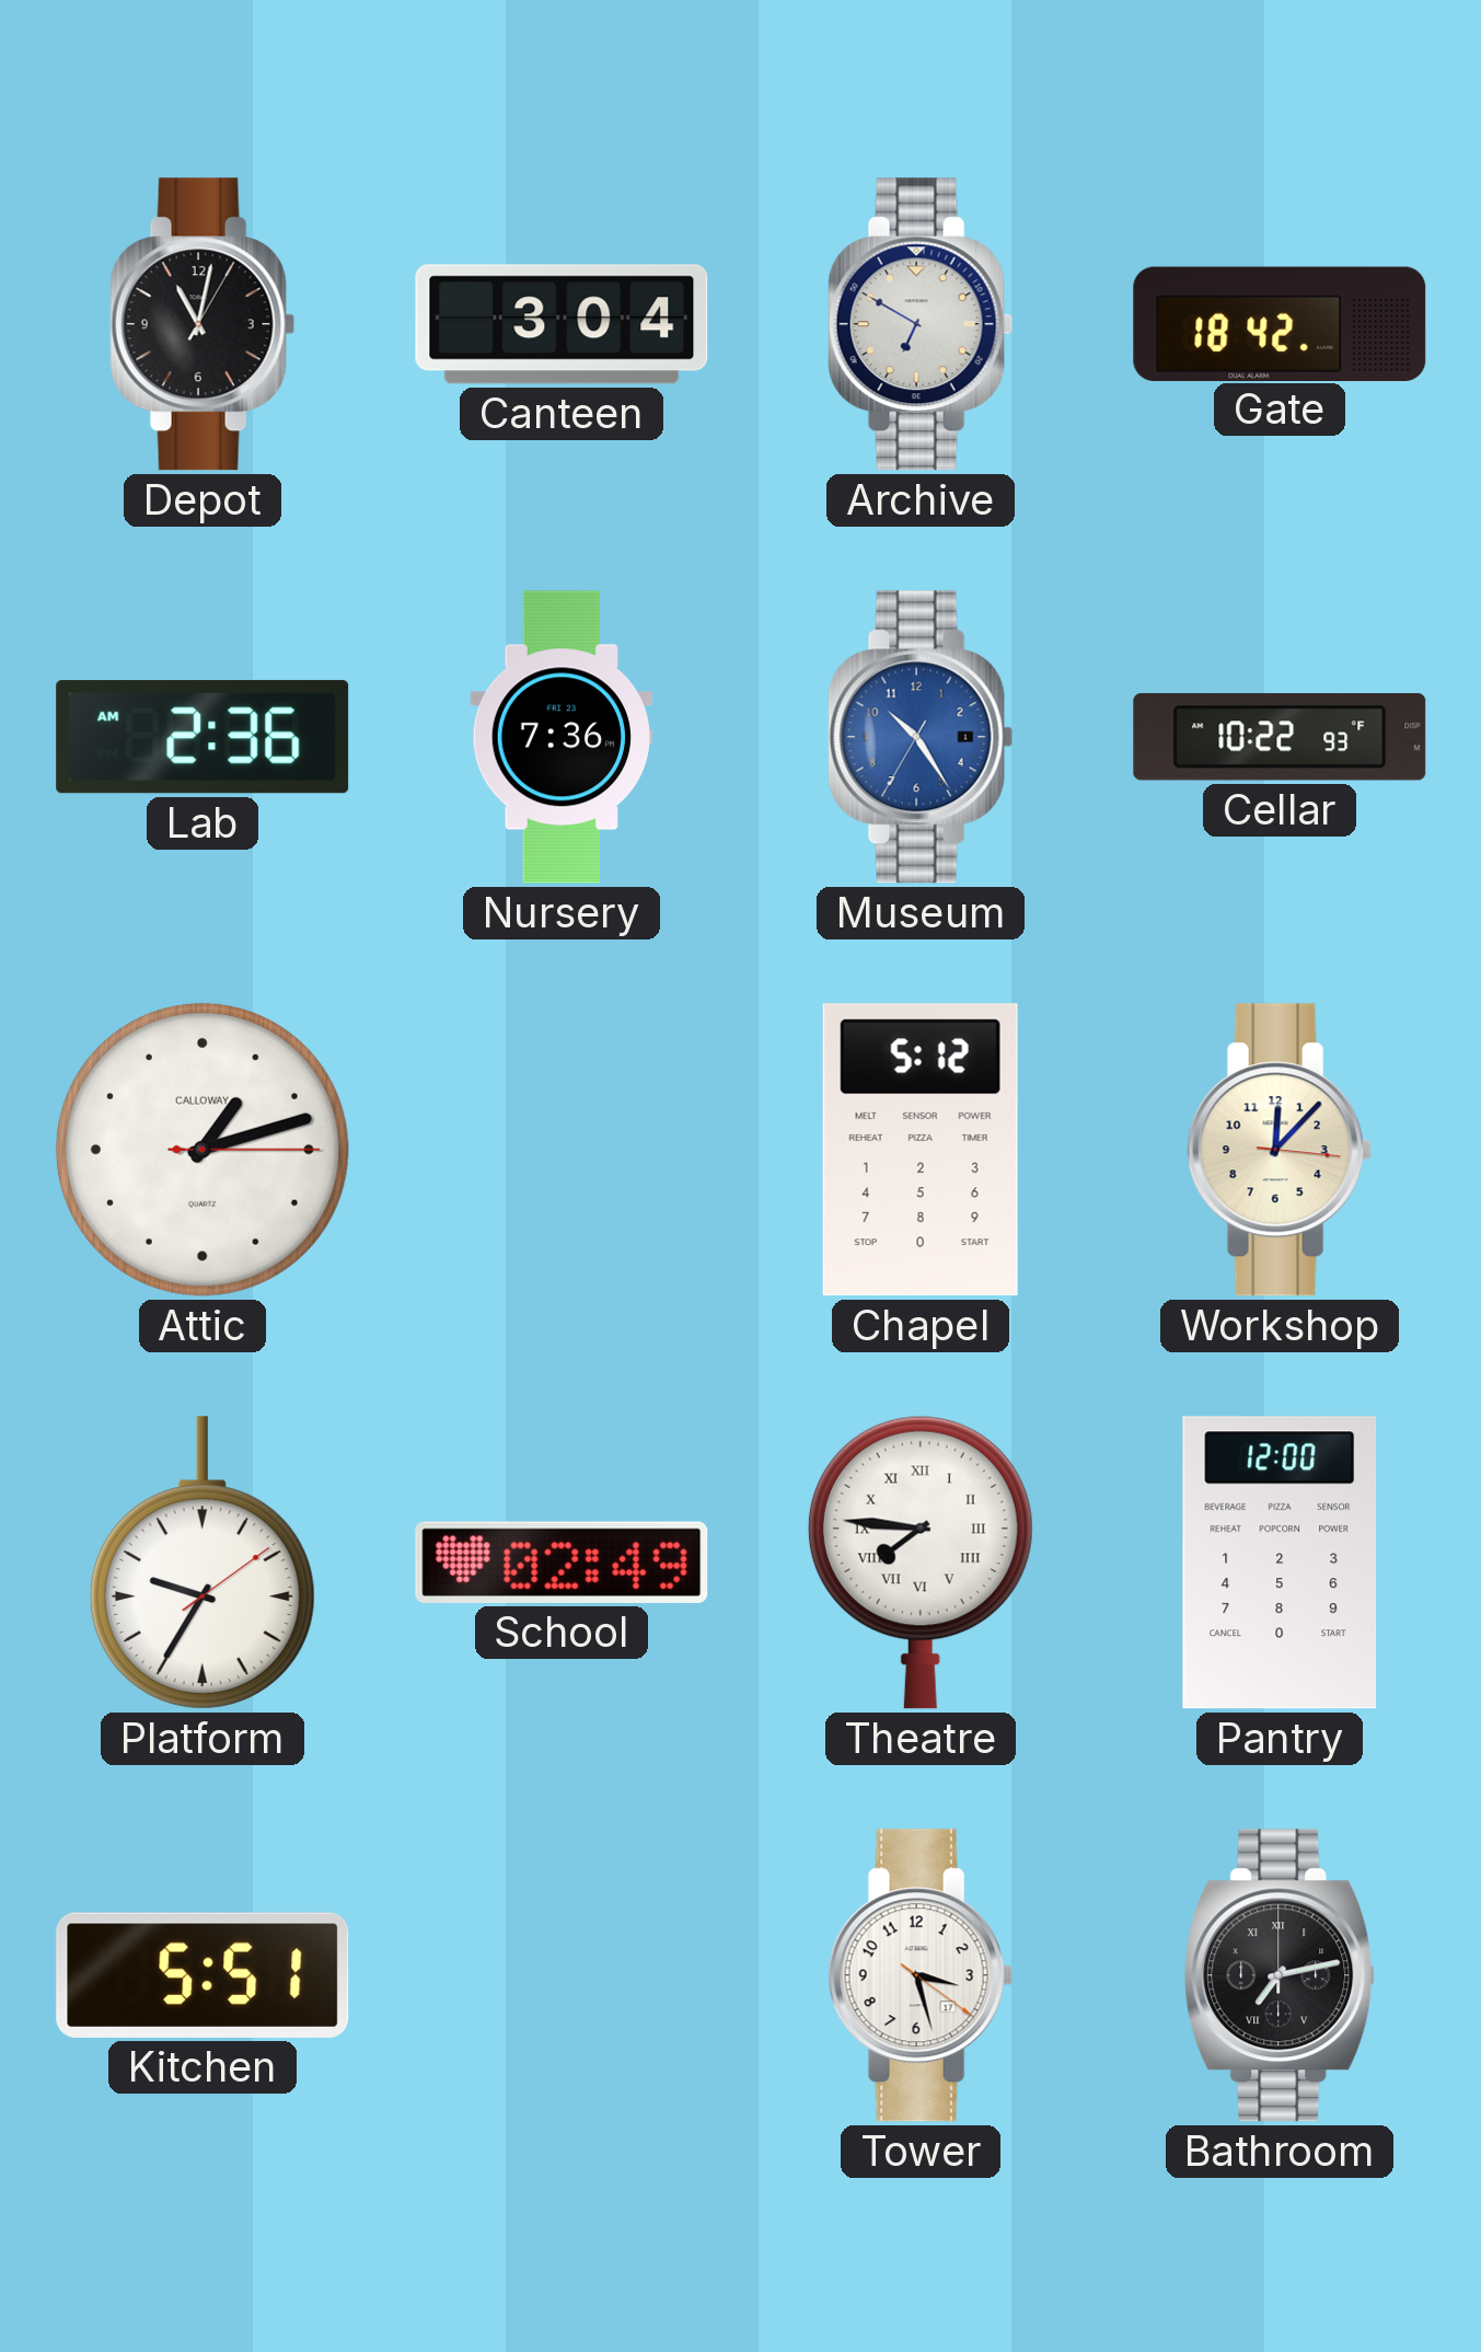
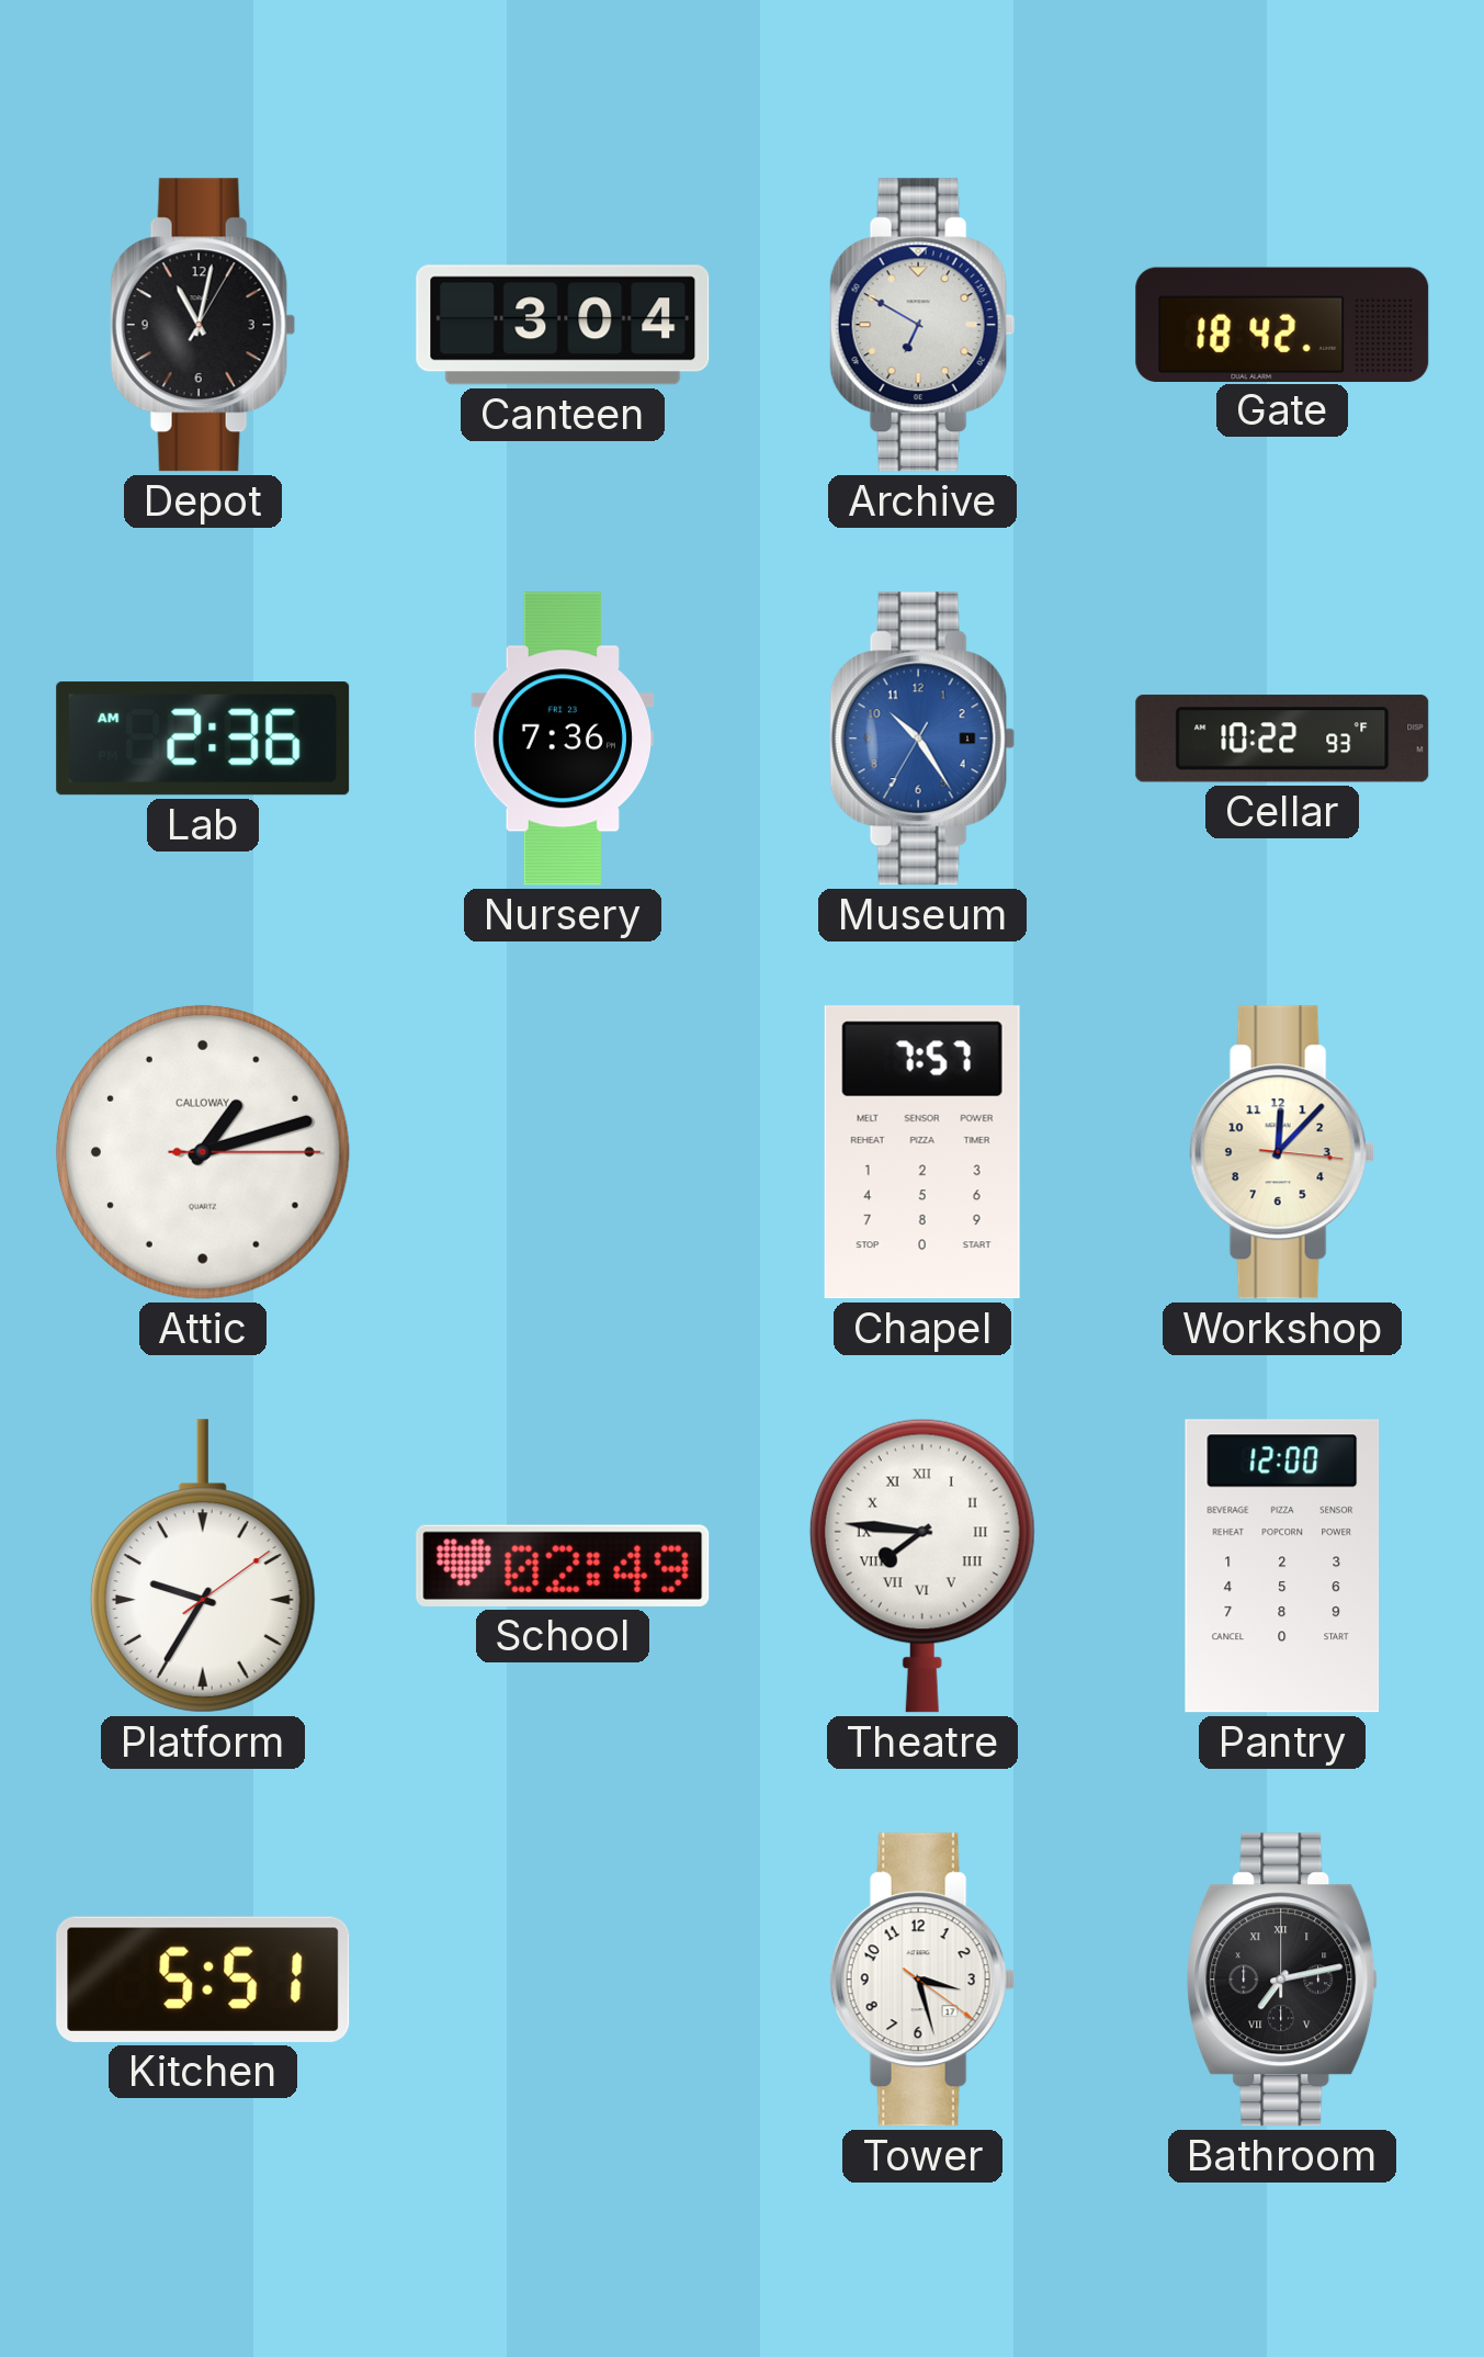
Chapel: 5:12 -> 7:57 (922, 1152)
